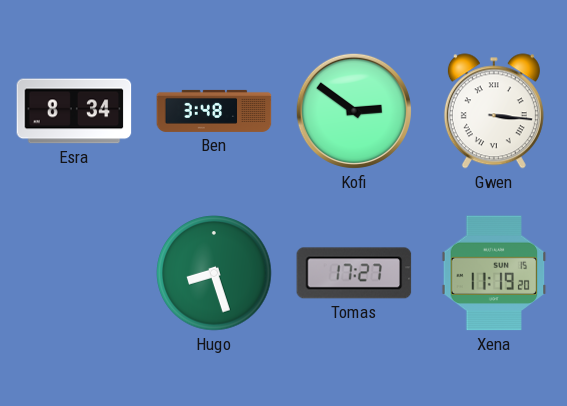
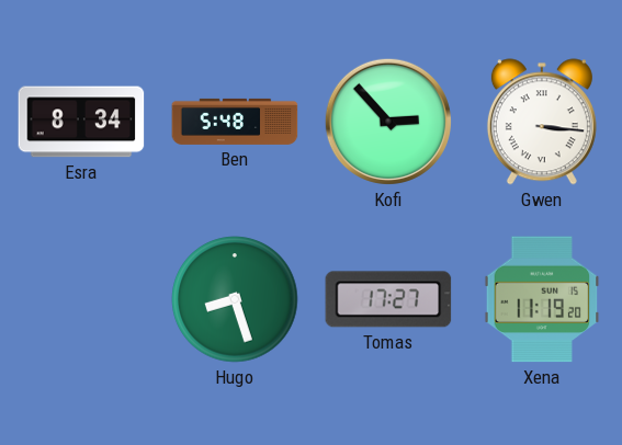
Ben: 3:48 -> 5:48 (235, 122)
Kofi: 2:51 -> 2:53 (388, 122)
